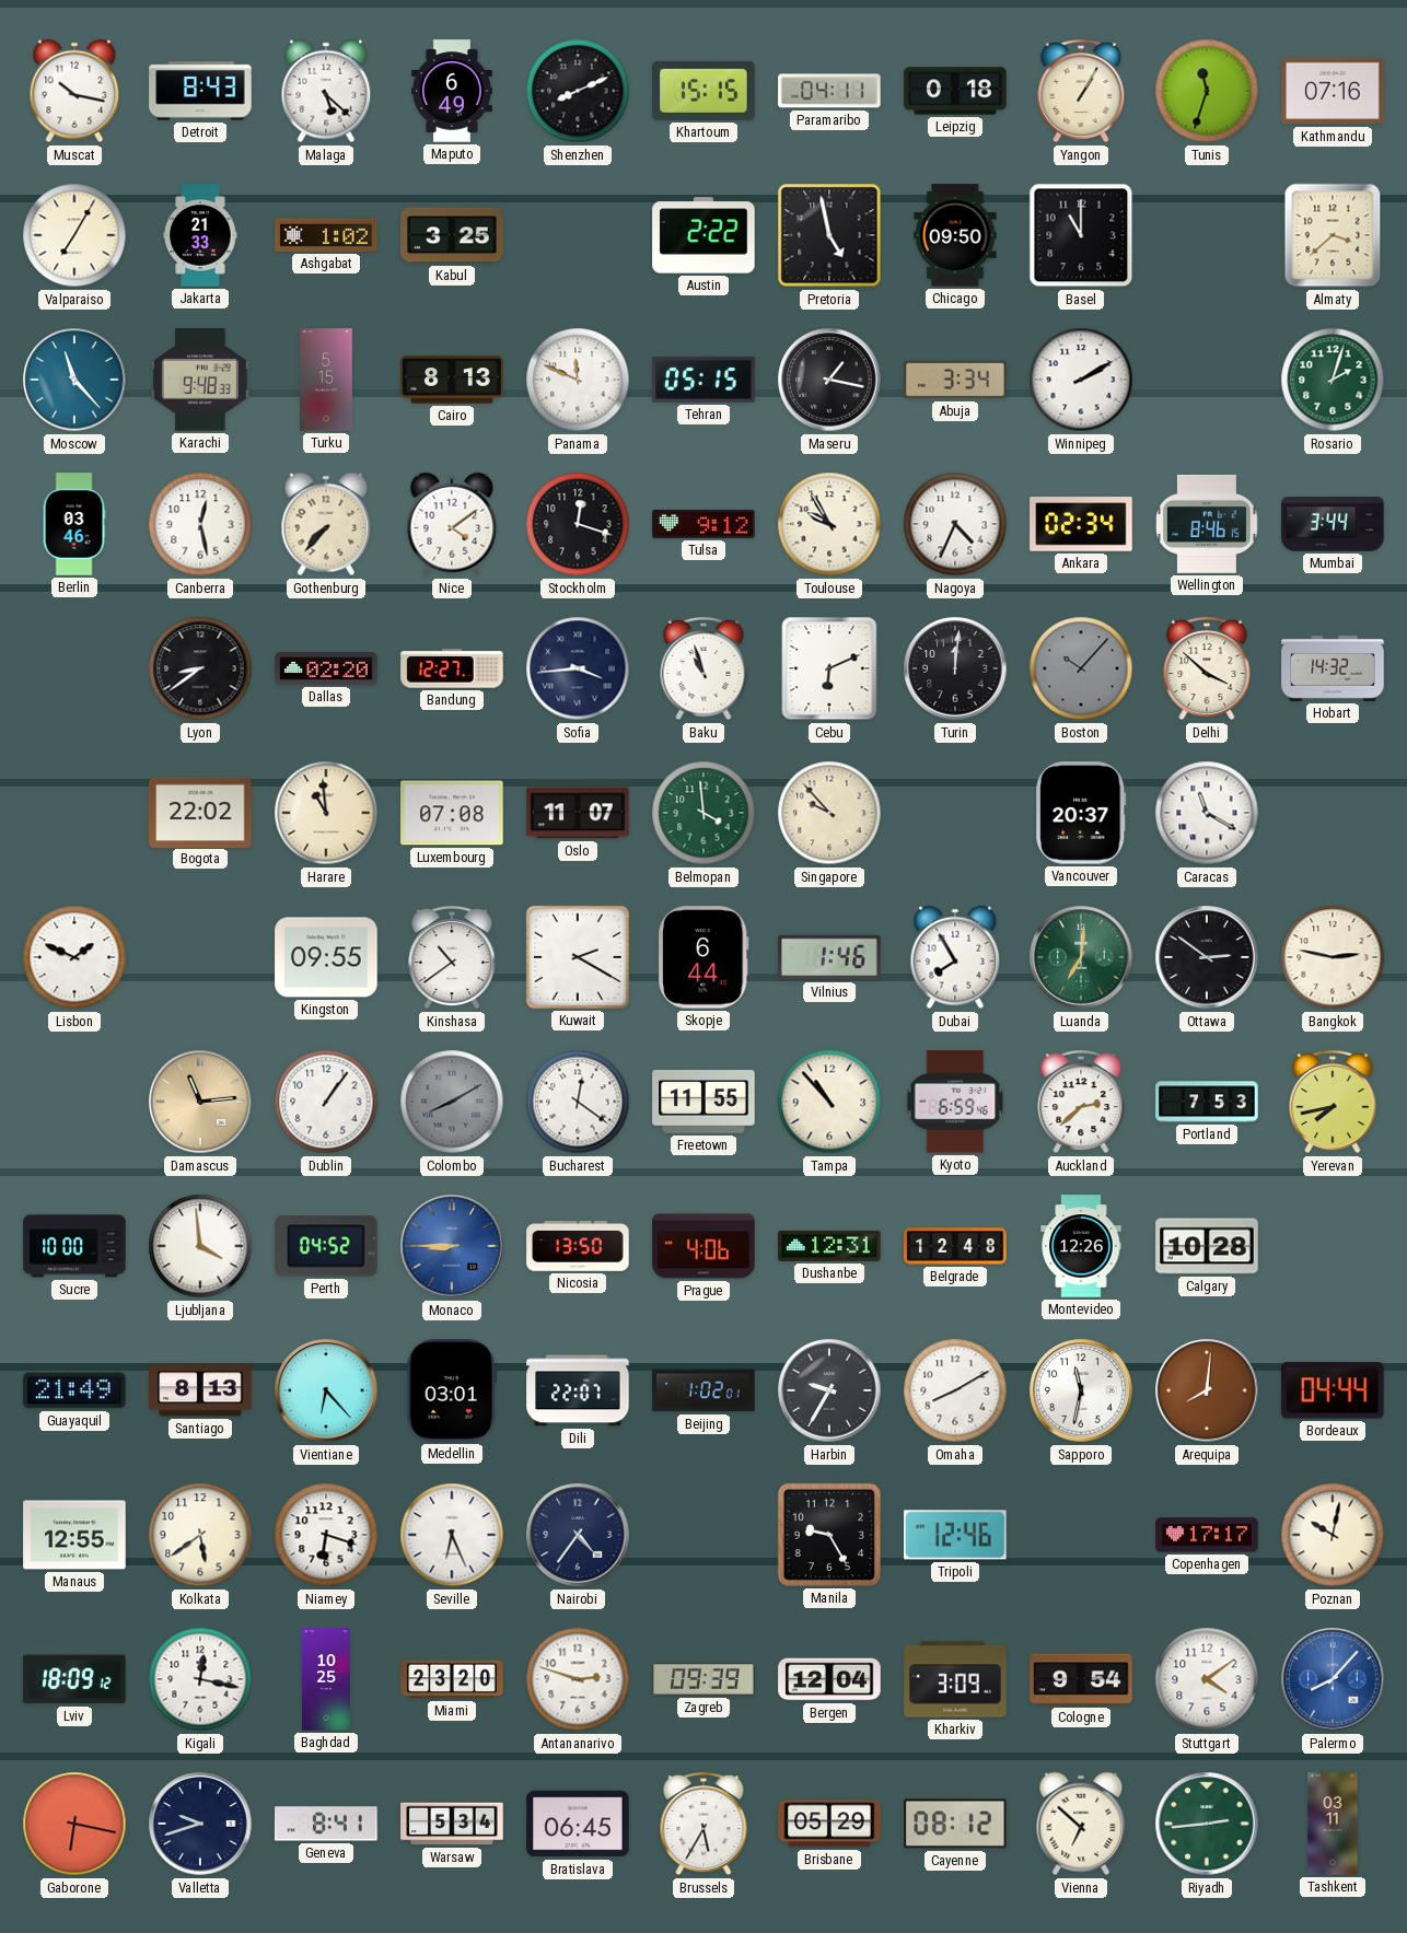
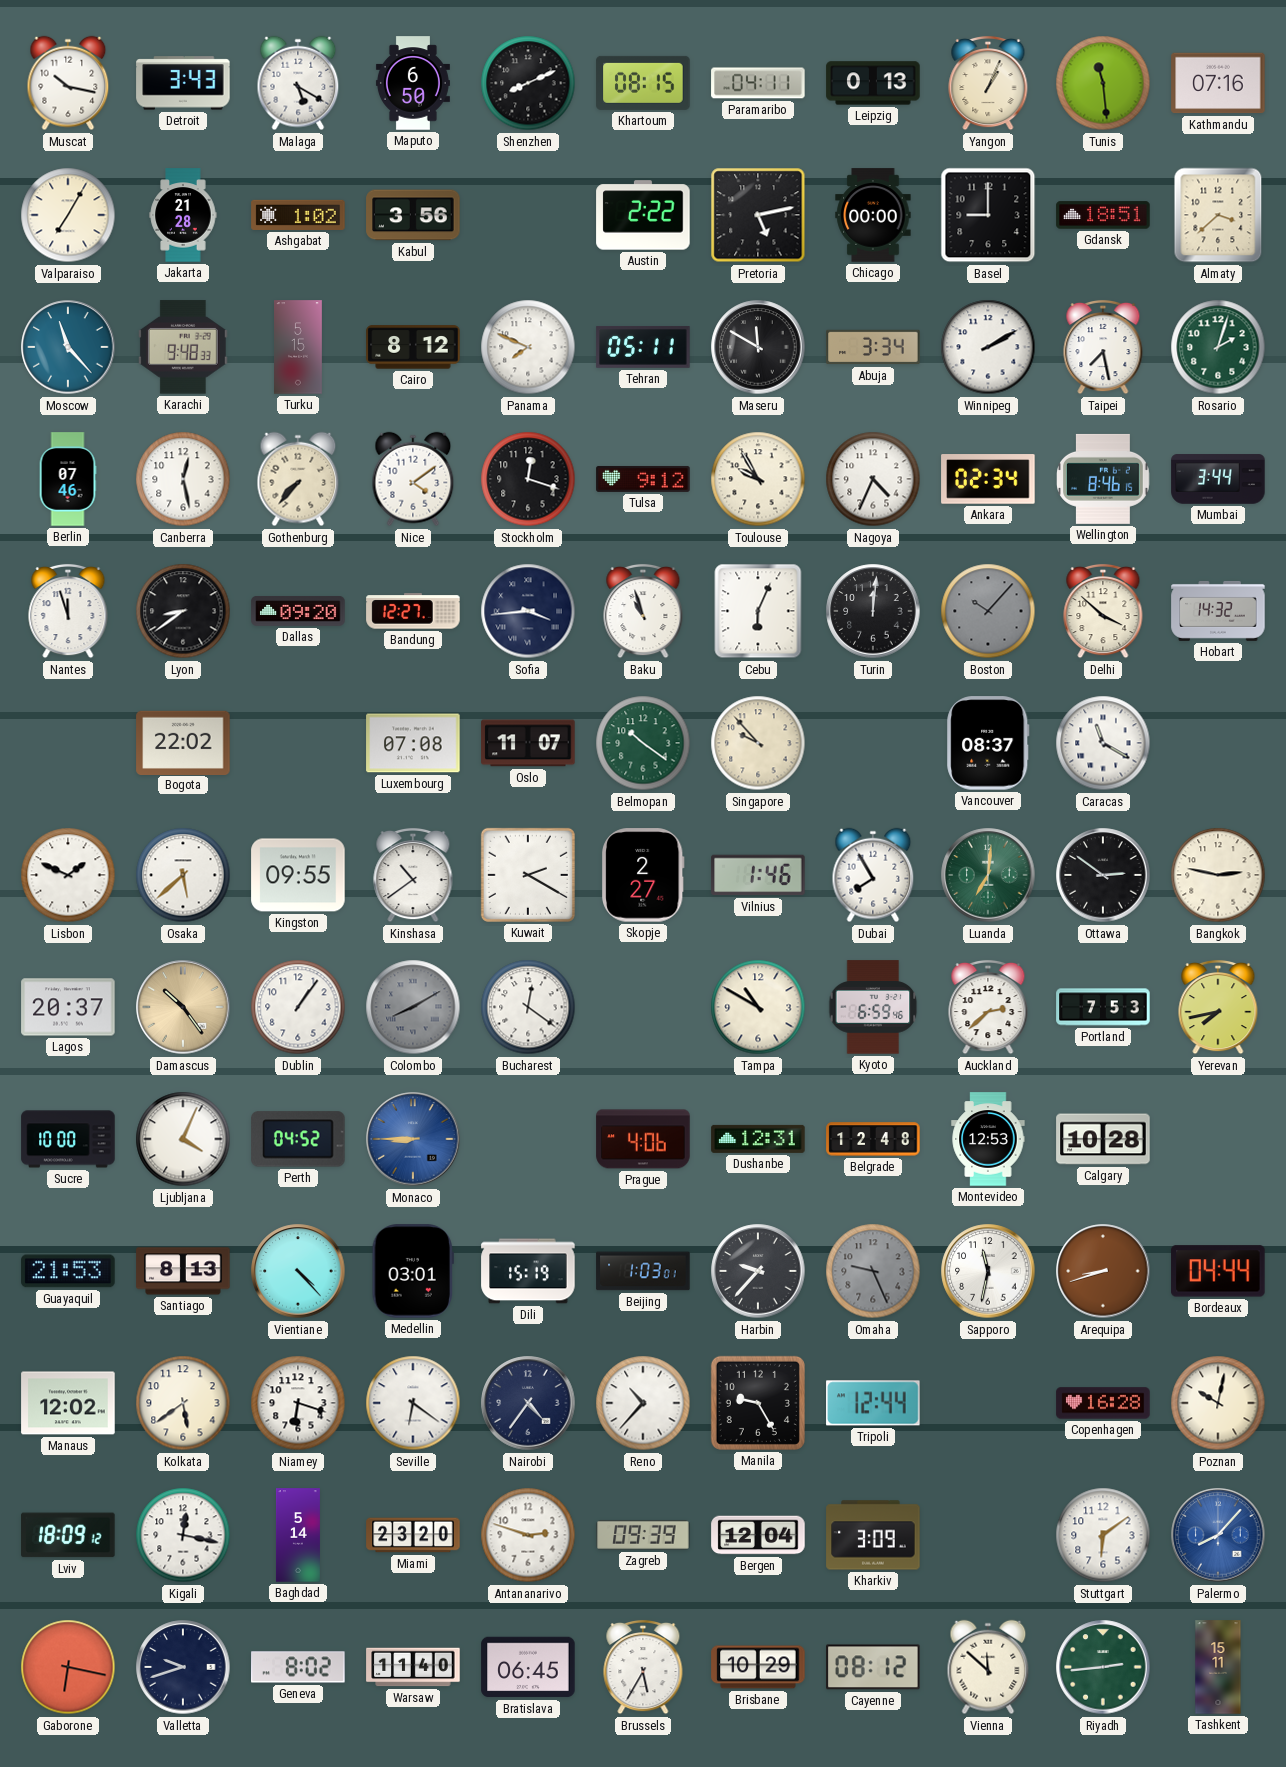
Detroit: 8:43 -> 3:43 (183, 83)
Malaga: 5:22 -> 5:20 (298, 83)
Maputo: 6:49 -> 6:50 (413, 83)
Khartoum: 15:15 -> 08:15 (643, 83)
Leipzig: 0:18 -> 0:13 (873, 83)
Yangon: 1:05 -> 1:04 (988, 83)
Tunis: 11:33 -> 11:29 (1103, 83)
Jakarta: 21:33 -> 21:28 (183, 215)
Kabul: 3:25 -> 3:56 (413, 215)
Pretoria: 4:58 -> 5:13 (758, 215)
Chicago: 09:50 -> 00:00 (873, 215)
Basel: 11:00 -> 9:00 (988, 215)
Gdansk: none -> 18:51 (1103, 215)
Cairo: 8:13 -> 8:12 (413, 347)
Panama: 11:49 -> 7:49 (528, 347)
Tehran: 05:15 -> 05:11 (643, 348)
Maseru: 1:17 -> 11:50 (758, 347)
Taipei: none -> 7:28 (1103, 347)
Berlin: 03:46 -> 07:46 (68, 479)
Nantes: none -> 11:57 (68, 611)
Dallas: 02:20 -> 09:20 (298, 612)
Cebu: 6:11 -> 6:04 (758, 611)
Harare: 10:59 -> none (326, 813)
Belmopan: 3:59 -> 10:21 (643, 743)
Vancouver: 20:37 -> 08:37 (988, 743)
Osaka: none -> 5:38 (183, 875)
Skopje: 6:44 -> 2:27 (644, 875)
Lagos: none -> 20:37 (68, 1007)
Damascus: 11:14 -> 10:24 (183, 1007)
Freetown: 11:55 -> none (704, 1103)
Tampa: 10:53 -> 10:50 (758, 1007)
Ljubljana: 3:59 -> 4:04 (183, 1139)
Nicosia: 13:50 -> none (578, 1247)
Montevideo: 12:26 -> 12:53 (988, 1139)
Guayaquil: 21:49 -> 21:53 (68, 1271)
Vientiane: 6:23 -> 4:23 (298, 1271)
Dili: 22:07 -> 15:19 (528, 1271)
Beijing: 1:02 -> 1:03 (643, 1271)
Harbin: 9:35 -> 9:37 (758, 1271)
Omaha: 8:10 -> 9:26 (873, 1271)
Omaha dial: white -> grey (873, 1271)
Arequipa: 8:01 -> 8:42 (1103, 1271)
Manaus: 12:55 -> 12:02 (68, 1403)
Seville: 6:26 -> 6:21 (413, 1403)
Reno: none -> 10:37 (643, 1403)
Tripoli: 12:46 -> 12:44 (873, 1403)
Copenhagen: 17:17 -> 16:28 (1103, 1403)
Baghdad: 10:25 -> 5:14 (298, 1535)
Cologne: 9:54 -> none (1081, 1679)
Stuttgart: 4:09 -> 6:09 (1103, 1535)
Geneva: 8:41 -> 8:02 (298, 1667)
Warsaw: 5:34 -> 11:40 (413, 1667)
Brisbane: 05:29 -> 10:29 (758, 1667)
Vienna: 6:52 -> 11:52 (988, 1667)
Tashkent: 03:11 -> 15:11 (1218, 1667)
